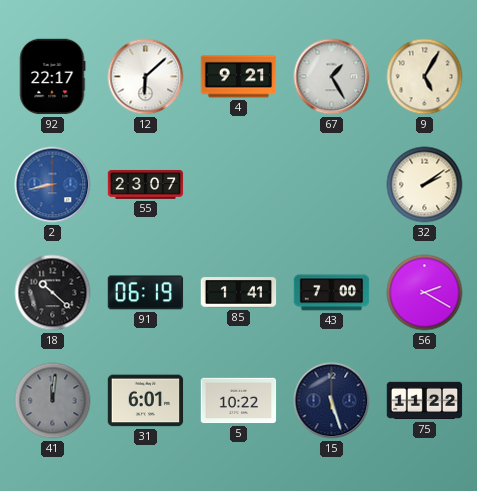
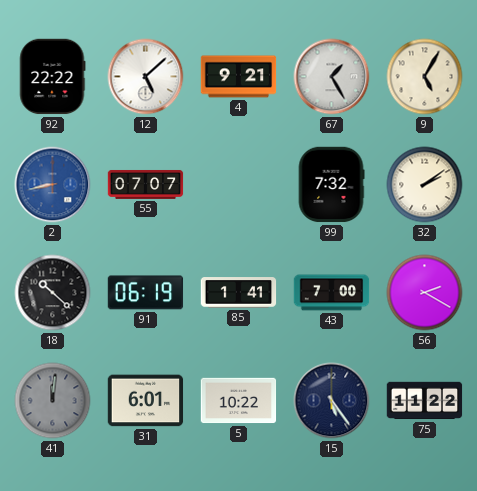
92: 22:17 -> 22:22 (52, 77)
12: 6:08 -> 5:08 (146, 77)
55: 23:07 -> 07:07 (146, 184)
99: none -> 7:32 (331, 185)
15: 5:27 -> 5:24 (332, 401)
